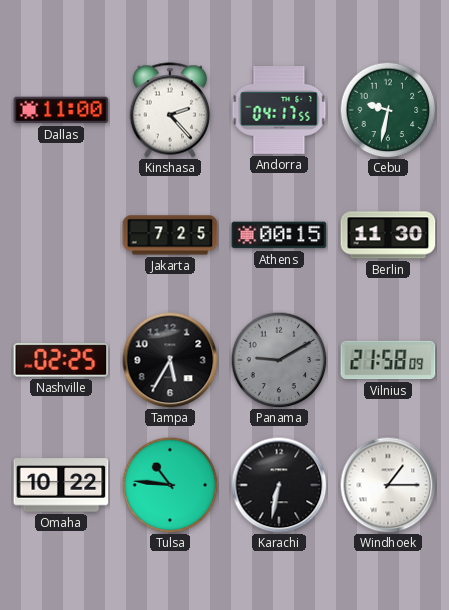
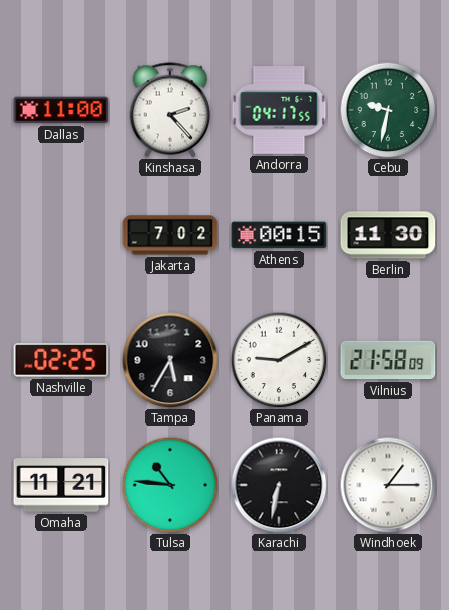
Jakarta: 7:25 -> 7:02 (170, 235)
Panama dial: grey -> white (279, 360)
Omaha: 10:22 -> 11:21 (61, 485)
